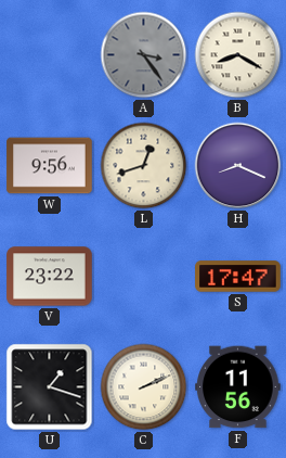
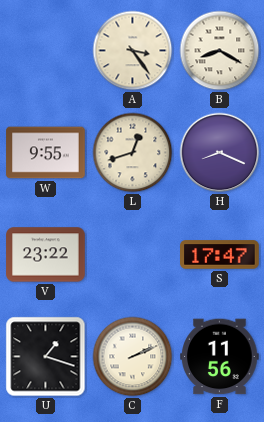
A dial: grey -> cream (133, 51)
W: 9:56 -> 9:55 (46, 153)
